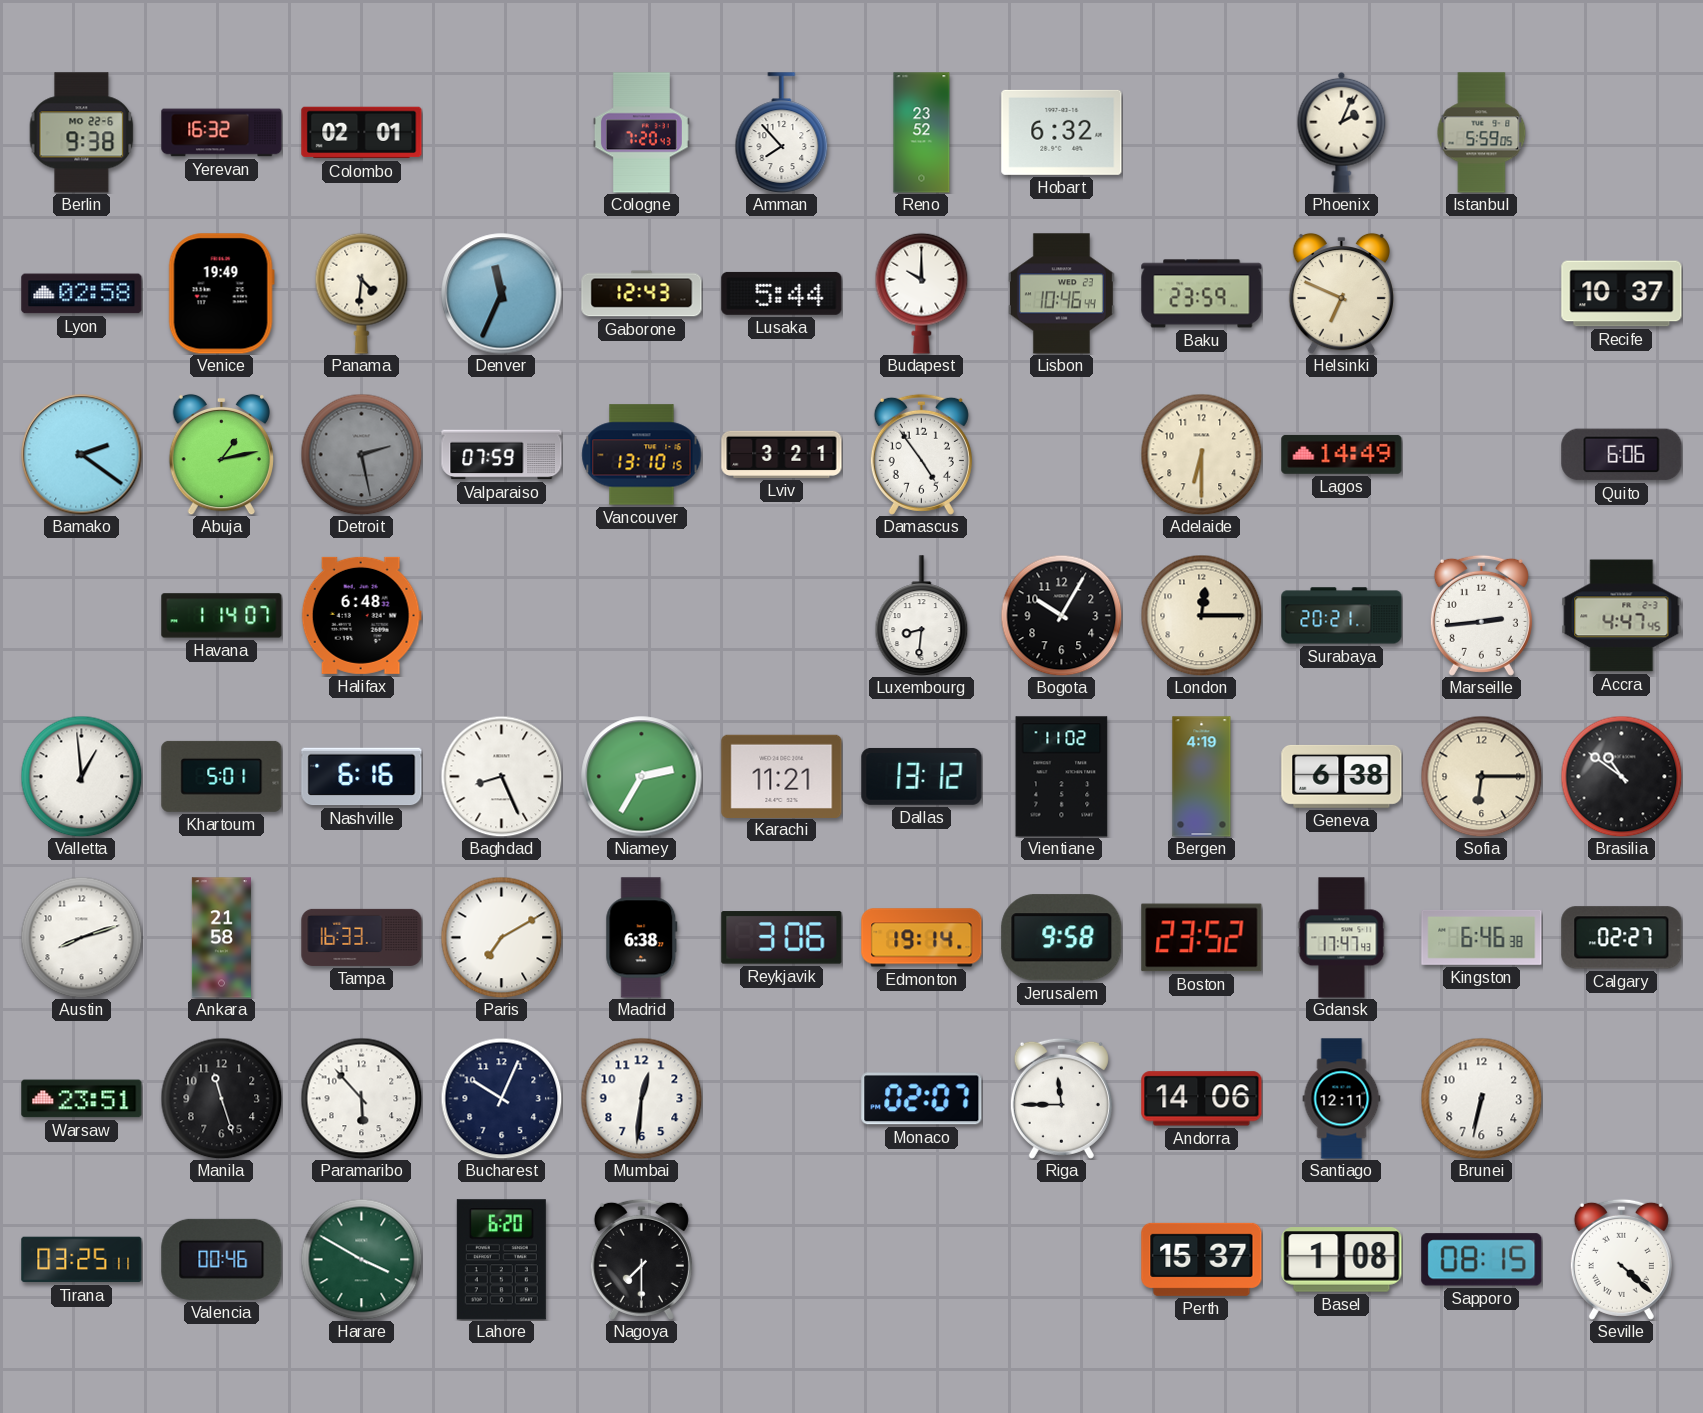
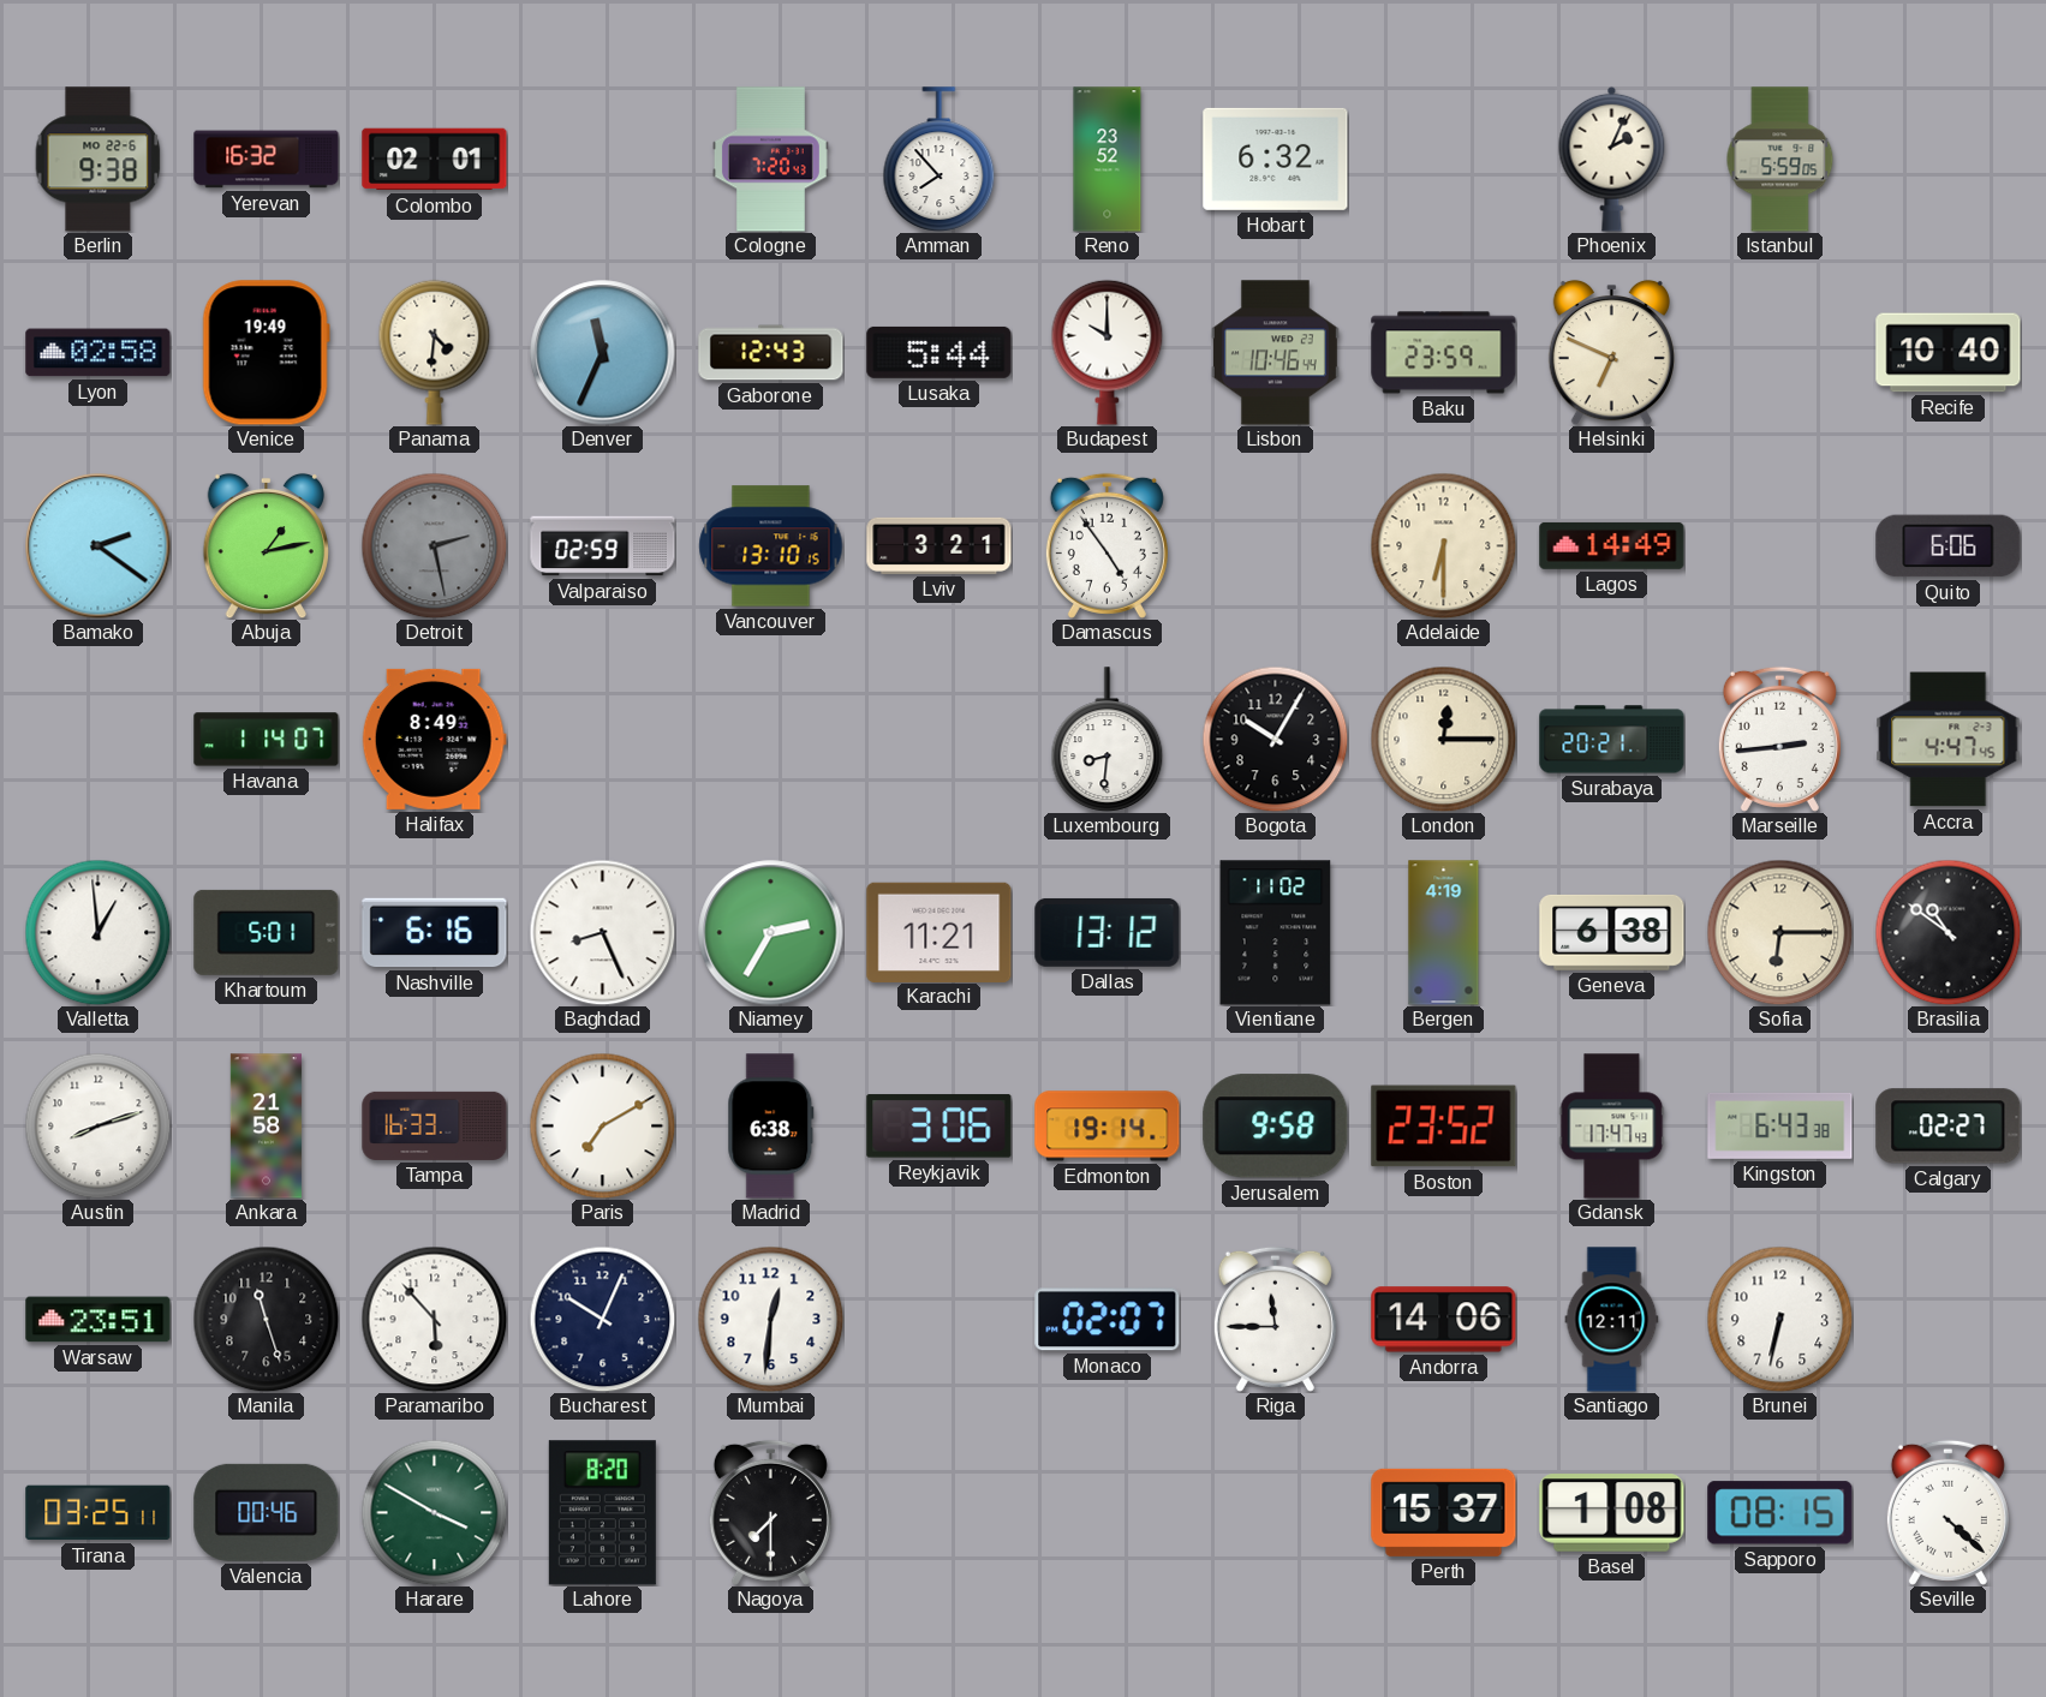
Recife: 10:37 -> 10:40 (1949, 353)
Valparaiso: 07:59 -> 02:59 (603, 546)
Halifax: 6:48 -> 8:49 (434, 739)
Kingston: 6:46 -> 6:43 (1780, 1125)
Lahore: 6:20 -> 8:20 (602, 1513)
